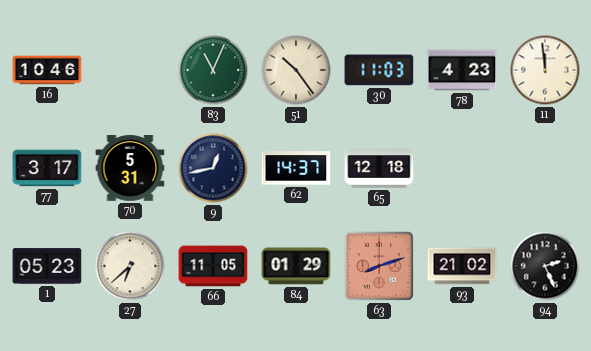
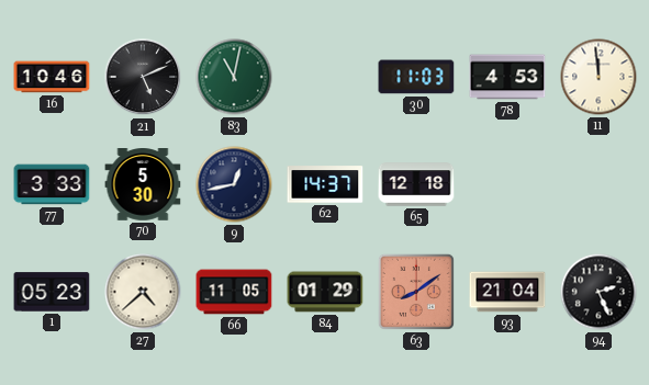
21: none -> 5:11 (143, 77)
83: 11:04 -> 11:02 (234, 77)
51: 10:24 -> none (296, 70)
78: 4:23 -> 4:53 (507, 77)
77: 3:17 -> 3:33 (52, 184)
70: 5:31 -> 5:30 (143, 184)
27: 6:38 -> 4:38 (143, 292)
63: 8:12 -> 8:09 (416, 292)
93: 21:02 -> 21:04 (507, 292)
